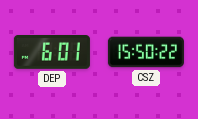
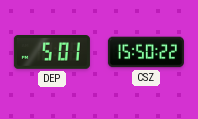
DEP: 6:01 -> 5:01 (52, 53)
